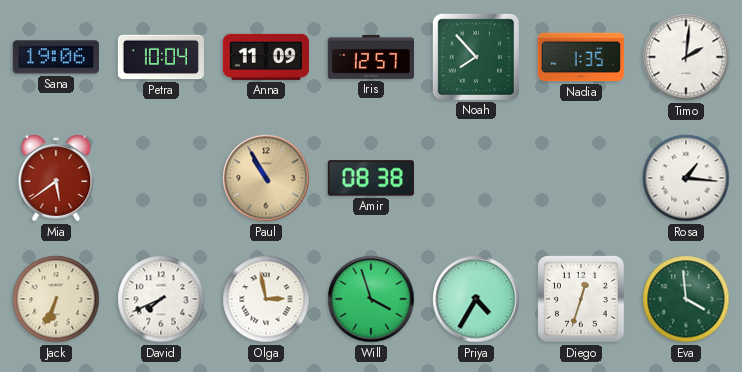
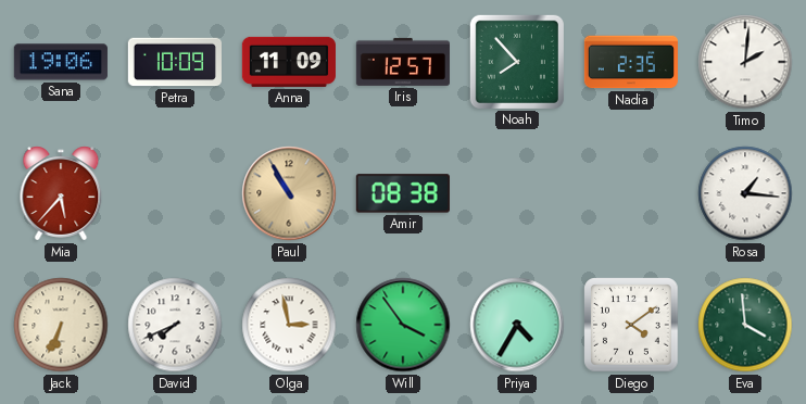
Petra: 10:04 -> 10:09 (175, 62)
Nadia: 1:35 -> 2:35 (631, 62)
Mia: 5:39 -> 5:37 (61, 193)
Will: 3:57 -> 3:54 (403, 325)
Diego: 12:33 -> 4:09 (631, 325)
